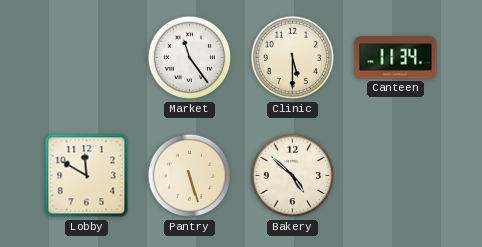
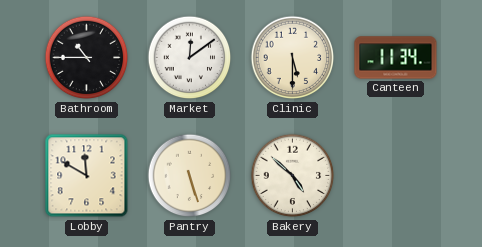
Bathroom: none -> 10:45 (87, 58)
Market: 11:24 -> 12:09 (190, 58)
